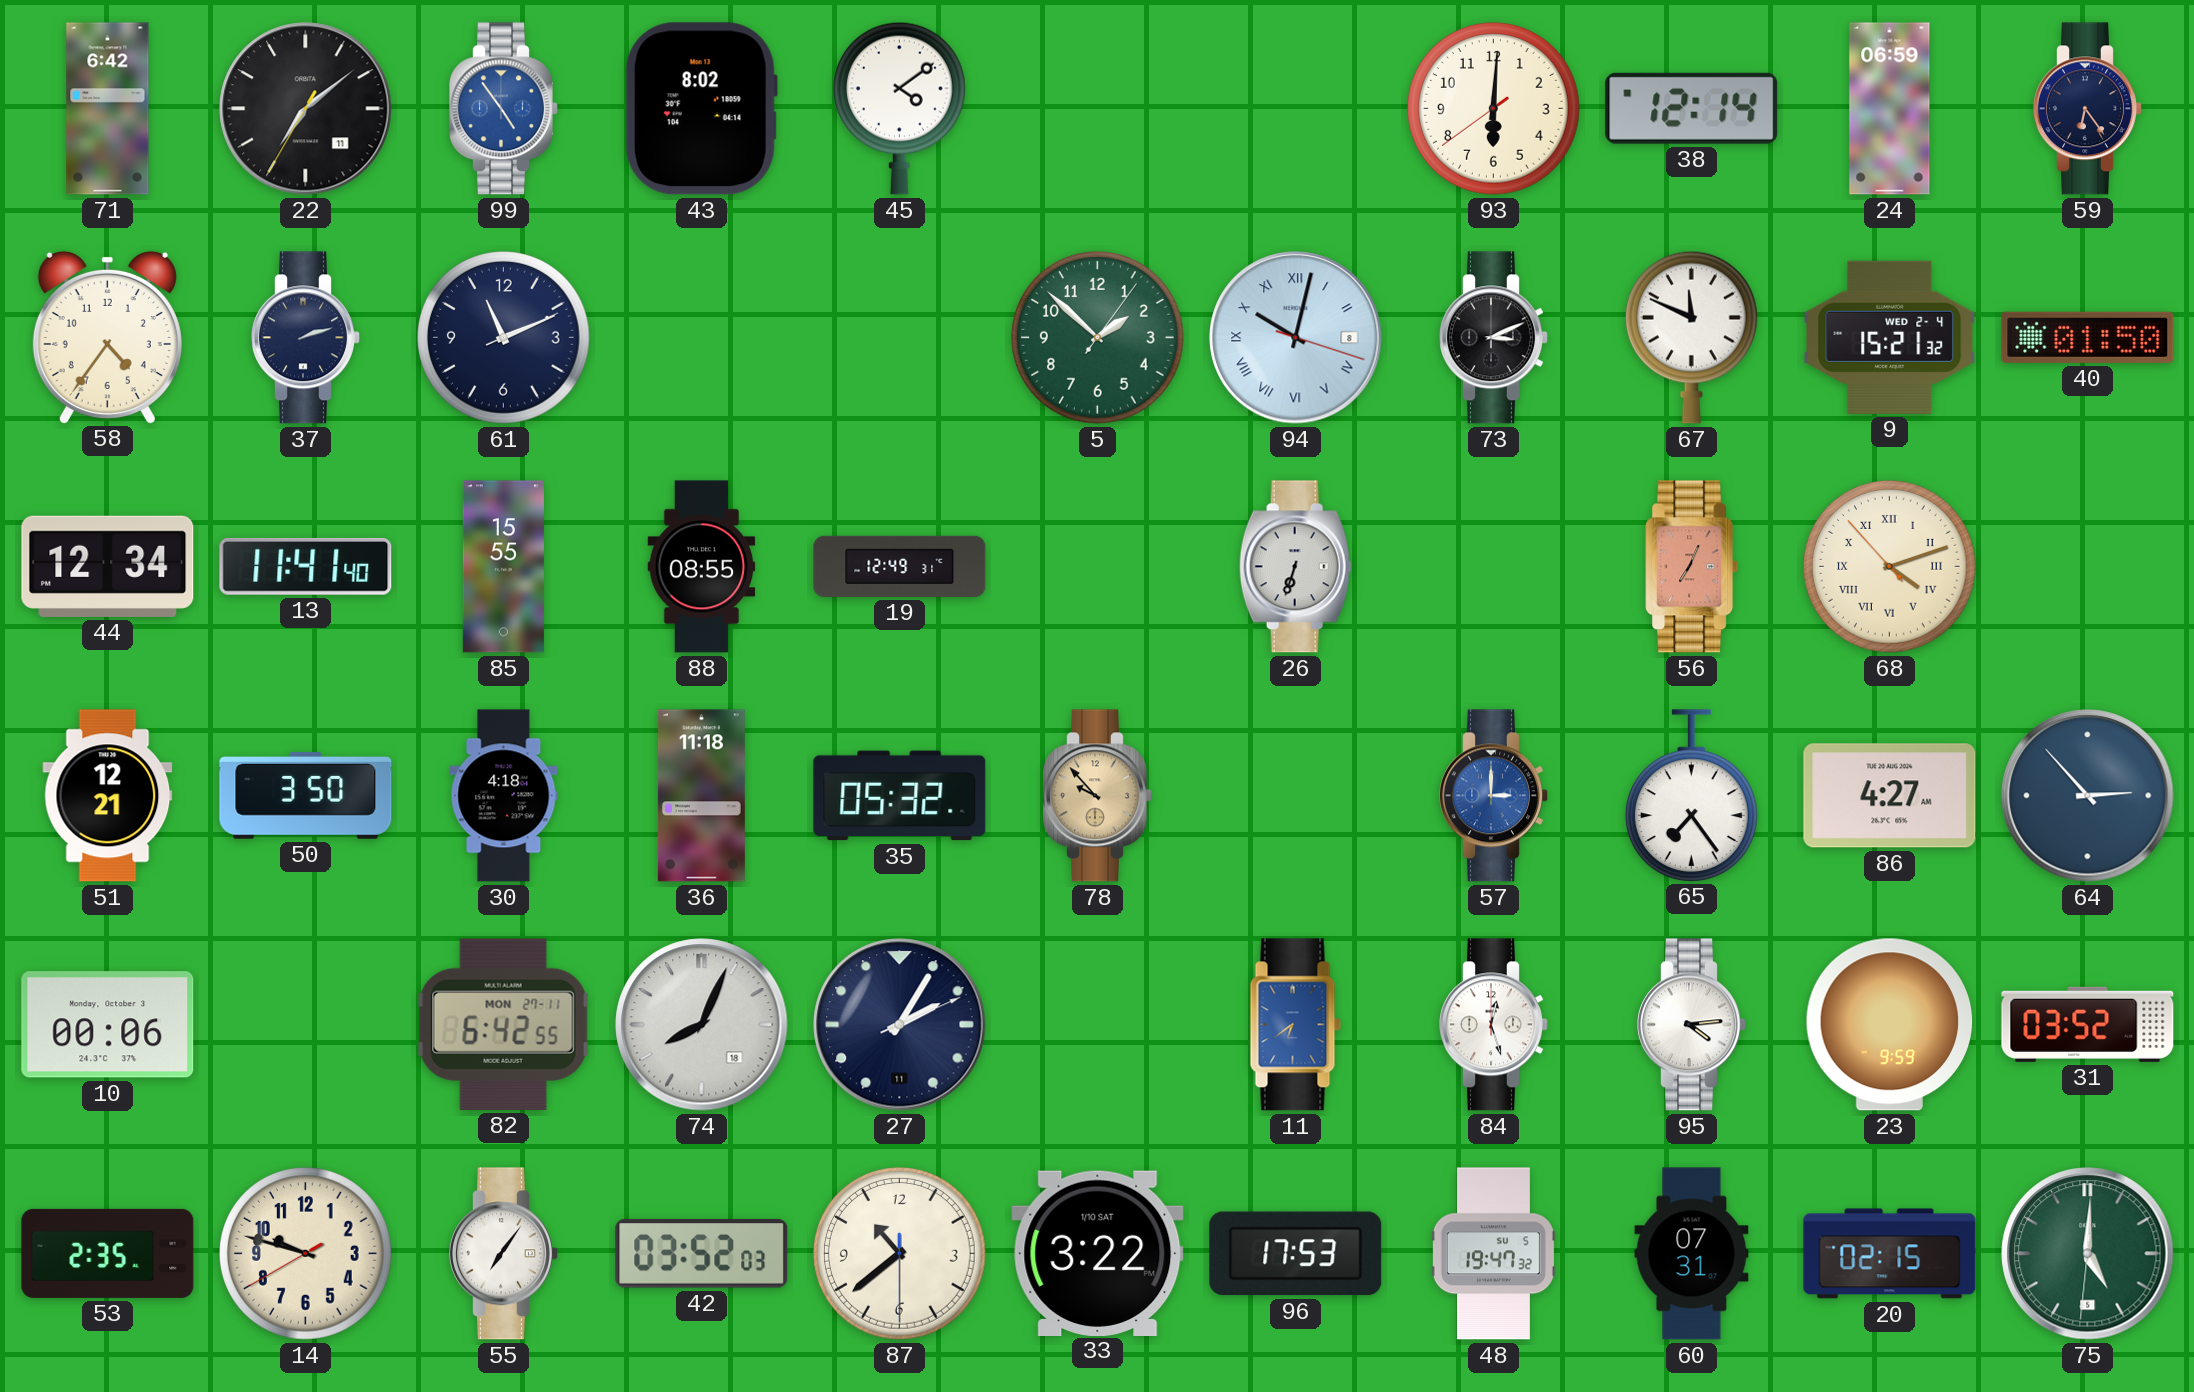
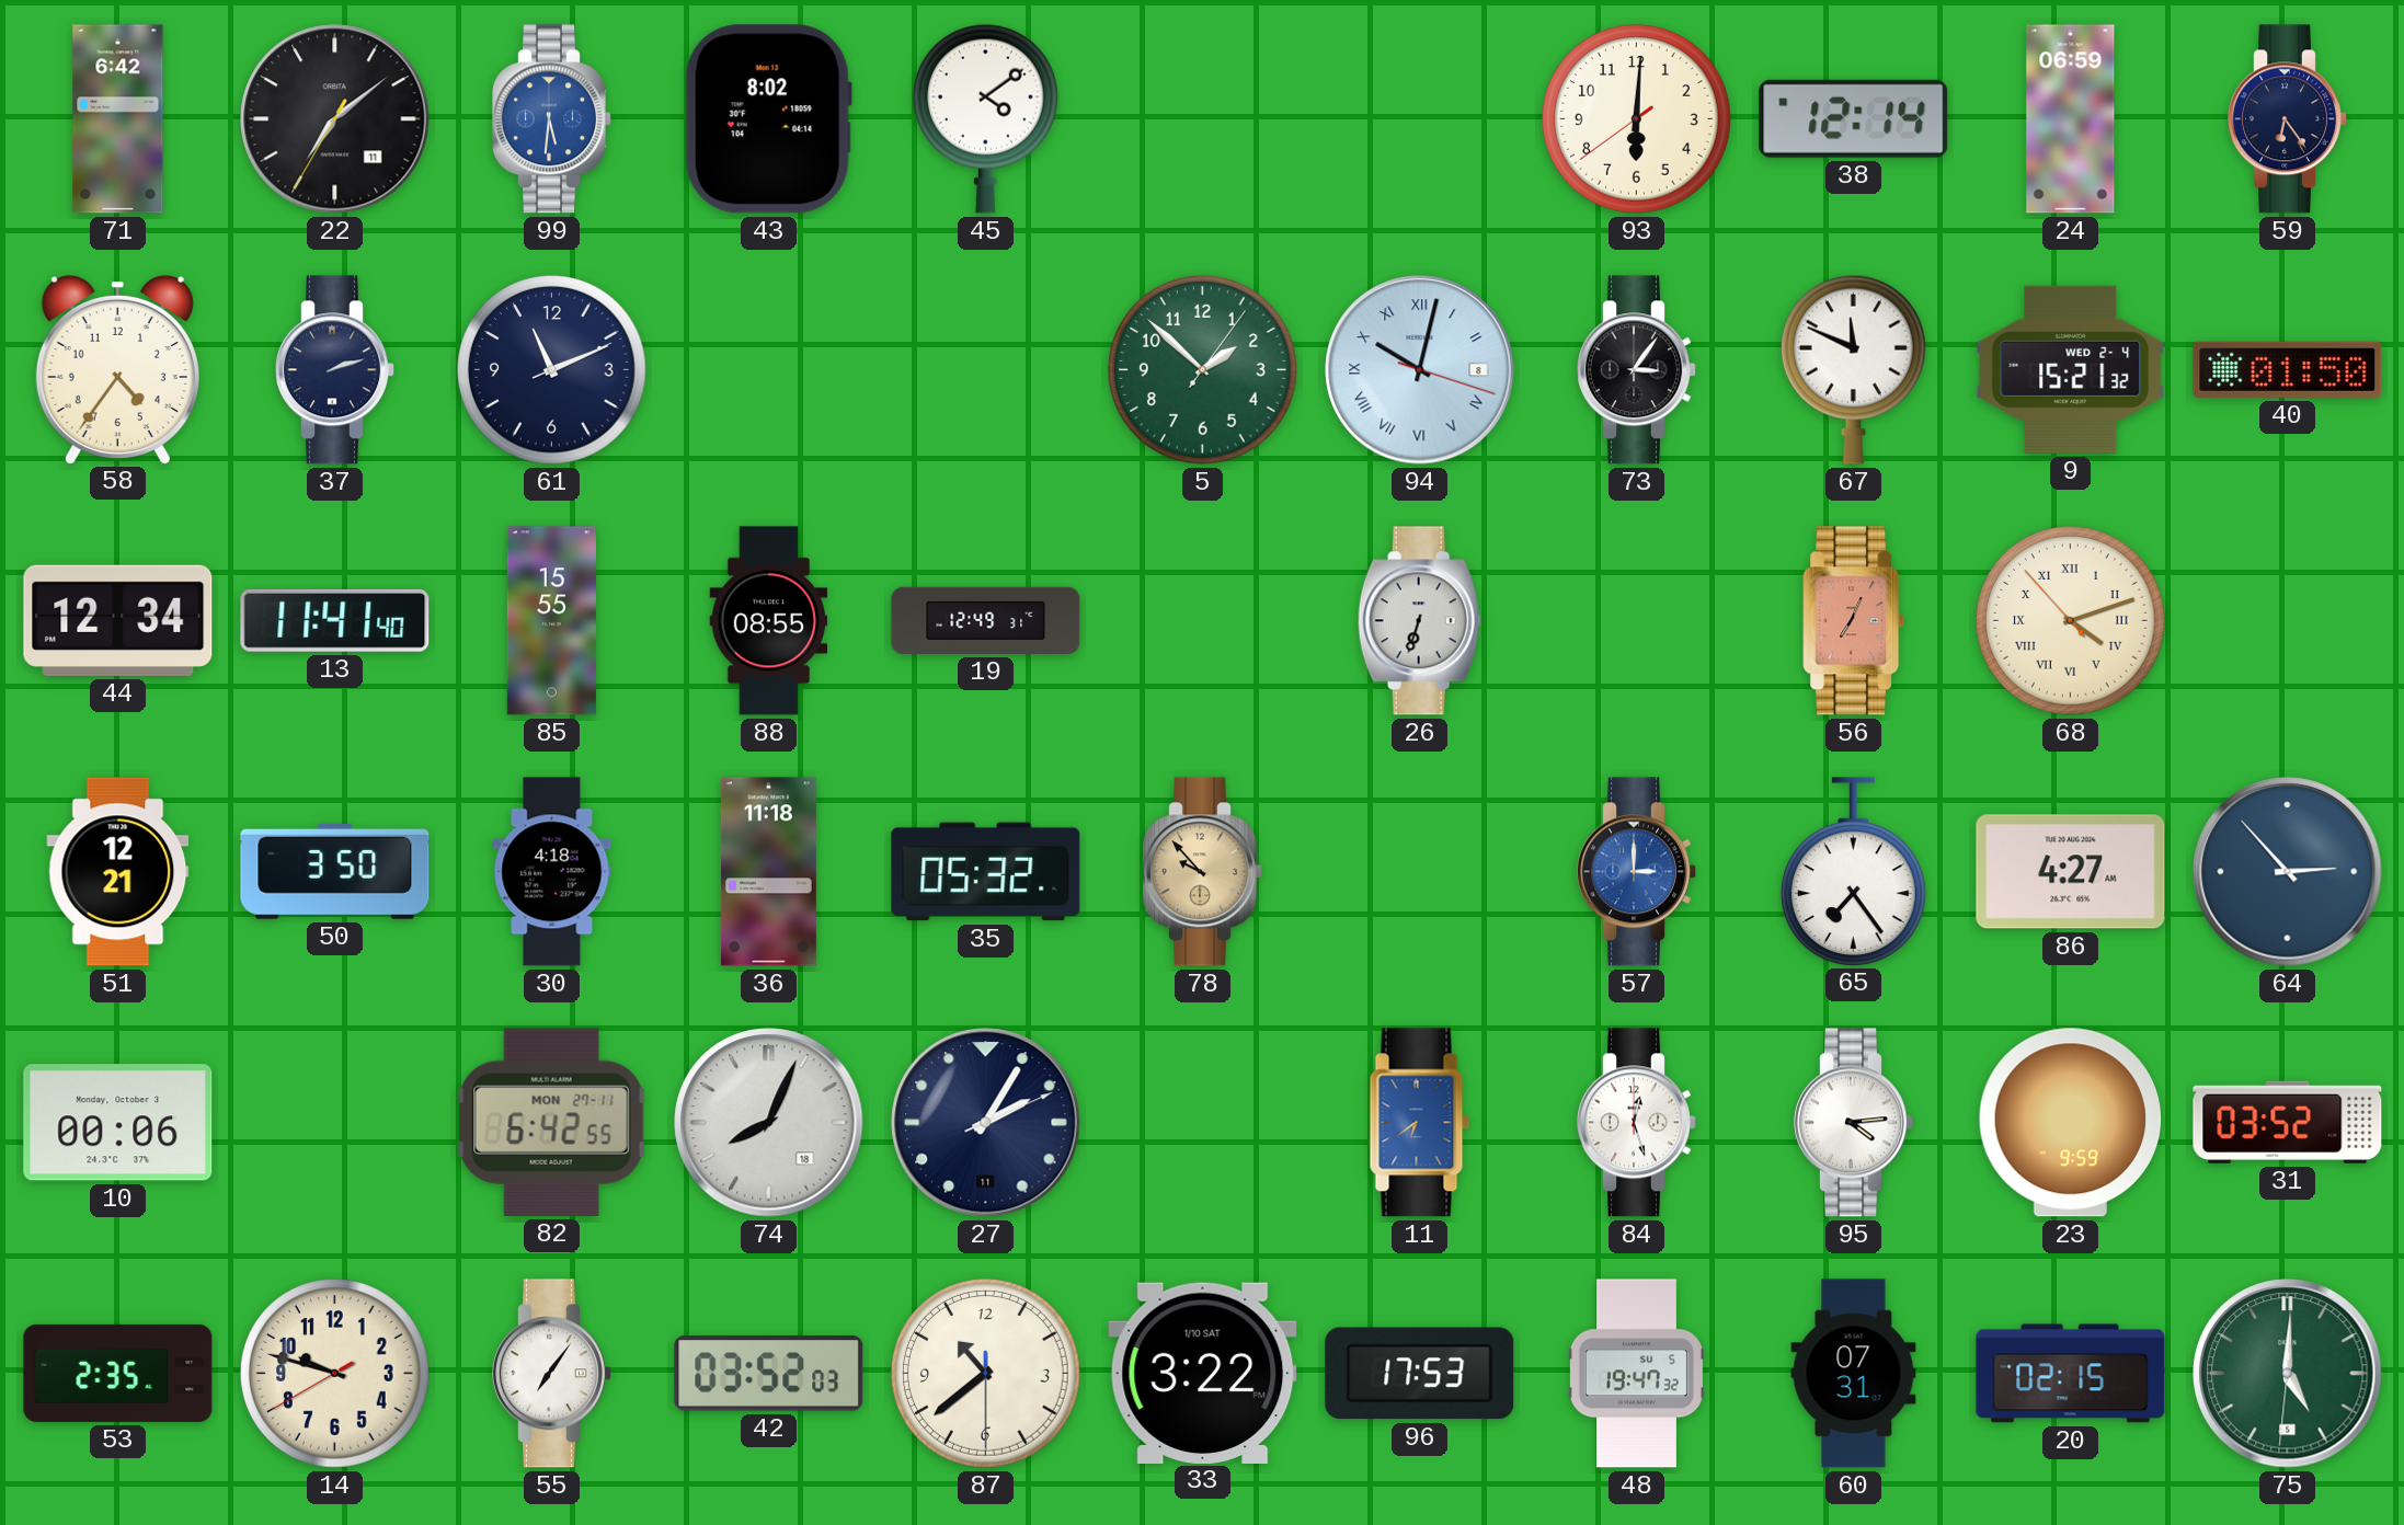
99: 4:54 -> 5:31 (552, 119)
73: 3:11 -> 3:06 (1637, 370)
